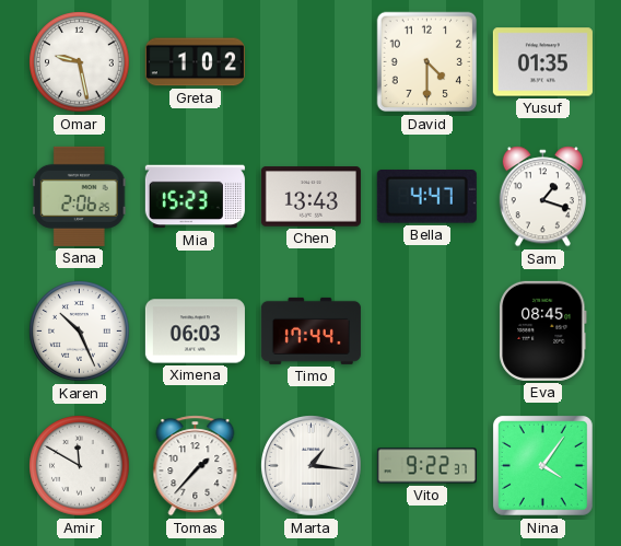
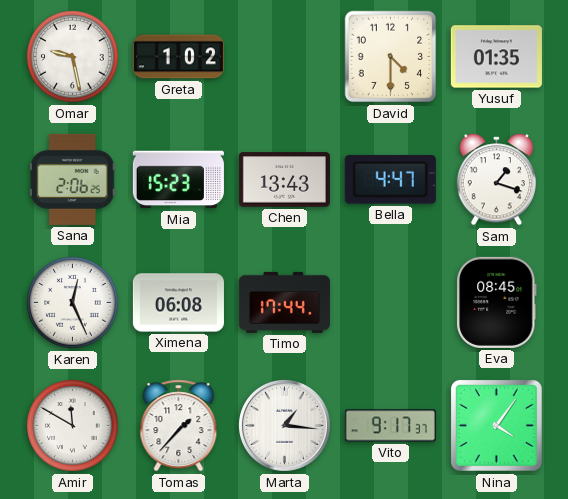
Karen: 10:26 -> 12:26 (73, 303)
Ximena: 06:03 -> 06:08 (178, 303)
Vito: 9:22 -> 9:17 (390, 426)
